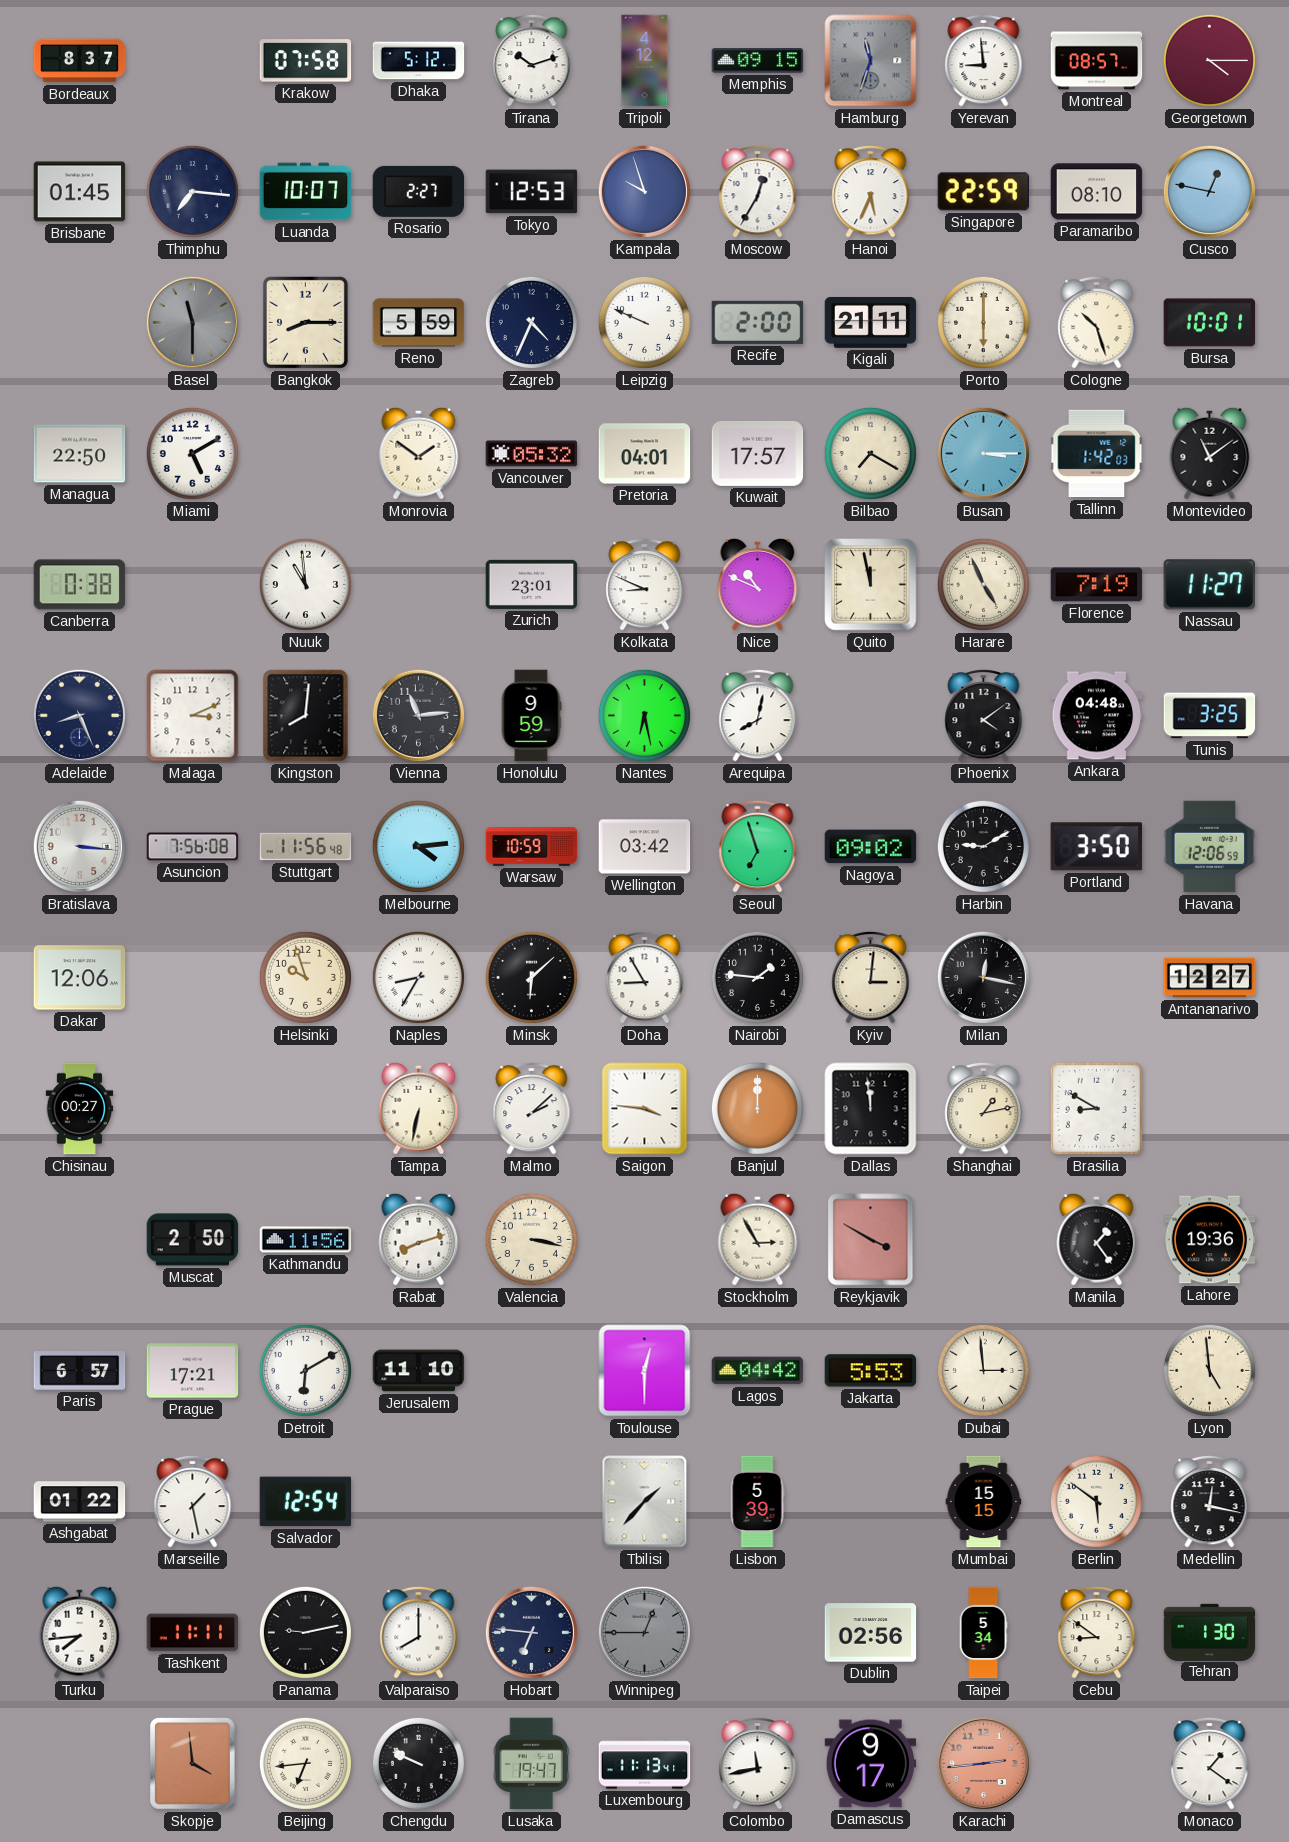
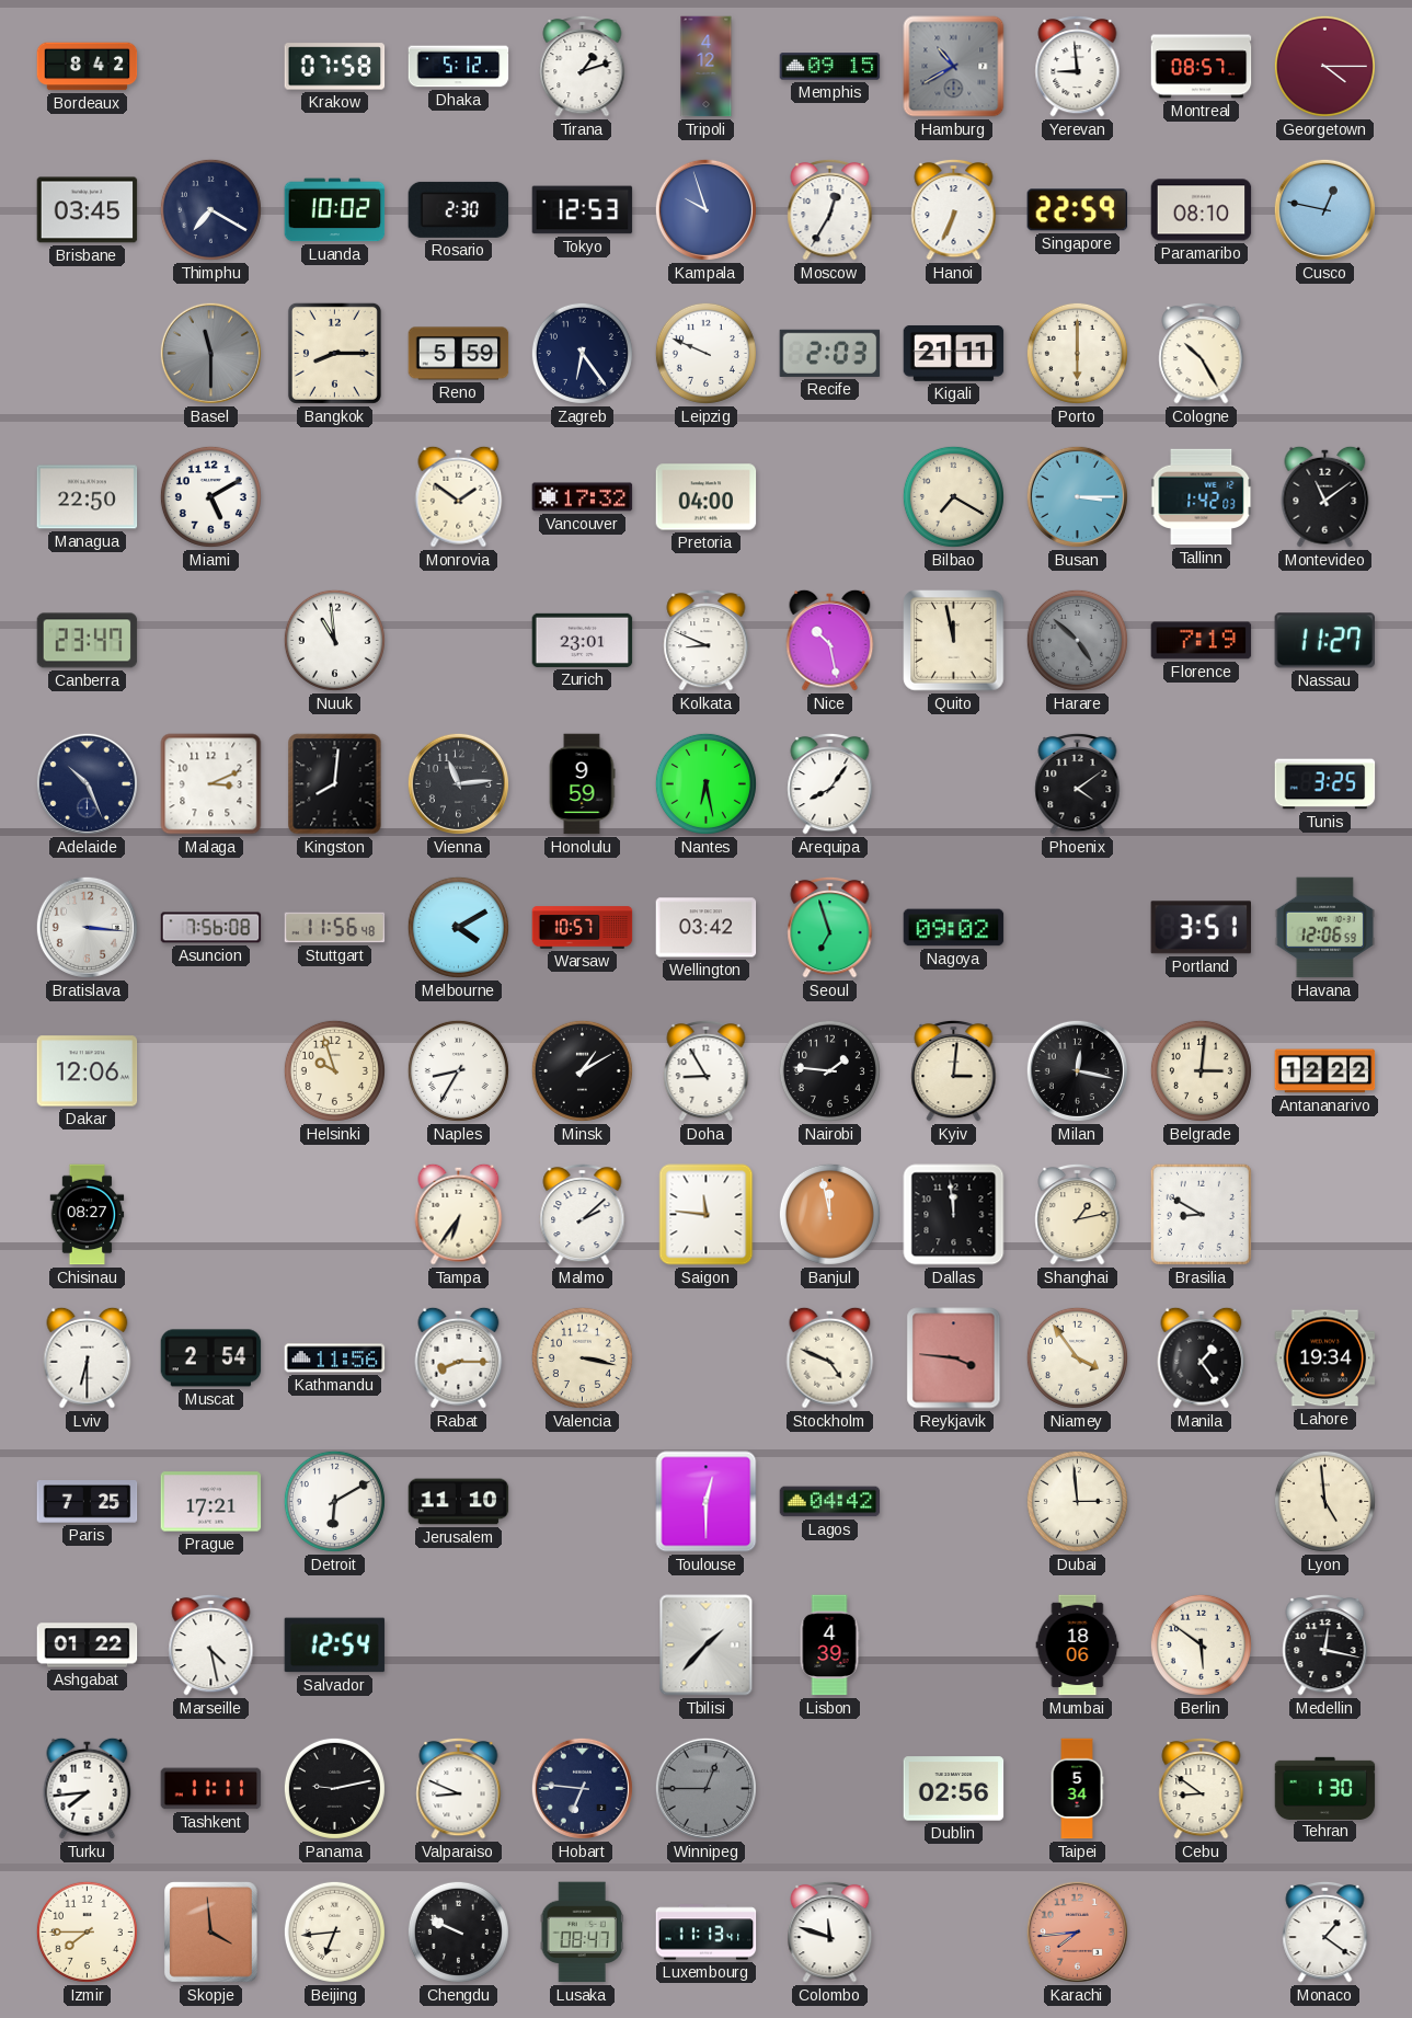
Bordeaux: 8:37 -> 8:42 (88, 67)
Tirana: 10:12 -> 1:12 (583, 66)
Hamburg: 11:33 -> 10:40 (954, 67)
Brisbane: 01:45 -> 03:45 (88, 210)
Thimphu: 7:16 -> 7:20 (210, 209)
Luanda: 10:07 -> 10:02 (335, 210)
Rosario: 2:27 -> 2:30 (459, 209)
Hanoi: 5:34 -> 6:34 (954, 209)
Zagreb: 4:34 -> 6:24 (582, 353)
Recife: 2:00 -> 2:03 (830, 353)
Cologne: 10:27 -> 10:25 (1202, 353)
Bursa: 10:01 -> none (1210, 323)
Vancouver: 05:32 -> 17:32 (583, 497)
Pretoria: 04:01 -> 04:00 (707, 497)
Kuwait: 17:57 -> none (758, 453)
Canberra: 0:38 -> 23:47 (88, 641)
Nice: 10:49 -> 10:28 (830, 640)
Harare: 4:56 -> 4:52 (1077, 640)
Harare dial: cream -> grey (1077, 640)
Adelaide: 8:26 -> 10:26 (87, 783)
Arequipa: 8:02 -> 8:06 (830, 783)
Ankara: 04:48 -> none (1097, 716)
Melbourne: 4:14 -> 4:10 (458, 927)
Warsaw: 10:59 -> 10:57 (583, 928)
Harbin: 9:10 -> none (983, 846)
Portland: 3:50 -> 3:51 (1201, 928)
Minsk: 6:08 -> 1:10 (582, 1070)
Belgrade: none -> 3:01 (1201, 1070)
Antananarivo: 12:27 -> 12:22 (1325, 1071)
Chisinau: 00:27 -> 08:27 (88, 1215)
Tampa: 6:32 -> 6:36 (459, 1214)
Saigon: 3:46 -> 11:46 (707, 1215)
Banjul: 12:00 -> 11:58 (829, 1214)
Lviv: none -> 6:30 (88, 1357)
Muscat: 2:50 -> 2:54 (211, 1358)
Rabat: 8:12 -> 8:15 (459, 1357)
Stockholm: 2:55 -> 4:49 (830, 1357)
Reykjavik: 3:50 -> 3:46 (954, 1358)
Niamey: none -> 3:54 (1077, 1357)
Lahore: 19:36 -> 19:34 (1325, 1358)
Paris: 6:57 -> 7:25 (88, 1502)
Jakarta: 5:53 -> none (871, 1371)
Marseille: 1:28 -> 4:28 (211, 1644)
Lisbon: 5:39 -> 4:39 (829, 1646)
Mumbai: 15:15 -> 18:06 (1078, 1646)
Valparaiso: 8:00 -> 8:49 (459, 1788)
Izmir: none -> 7:45 (87, 1931)
Lusaka: 19:47 -> 08:47 (582, 1933)
Colombo: 11:43 -> 11:48 (830, 1931)
Damascus: 9:17 -> none (871, 1764)
Karachi: 2:44 -> 7:44 (1077, 1931)
